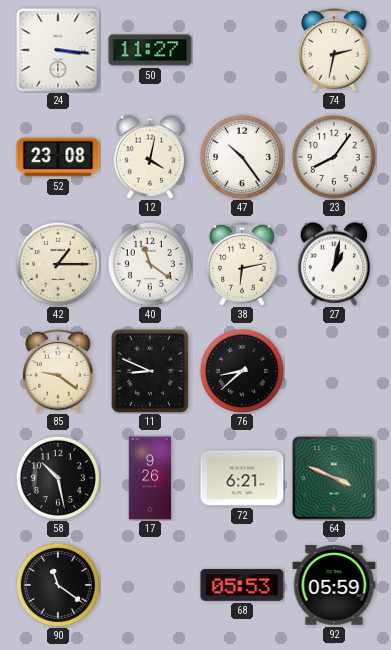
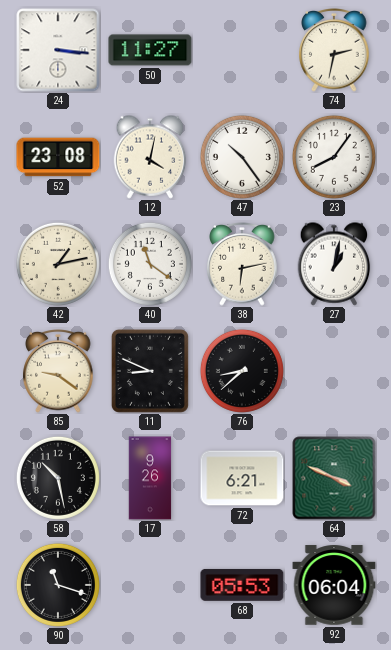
42: 1:15 -> 1:13 (58, 264)
90: 11:21 -> 11:18 (58, 585)
92: 05:59 -> 06:04 (334, 585)
